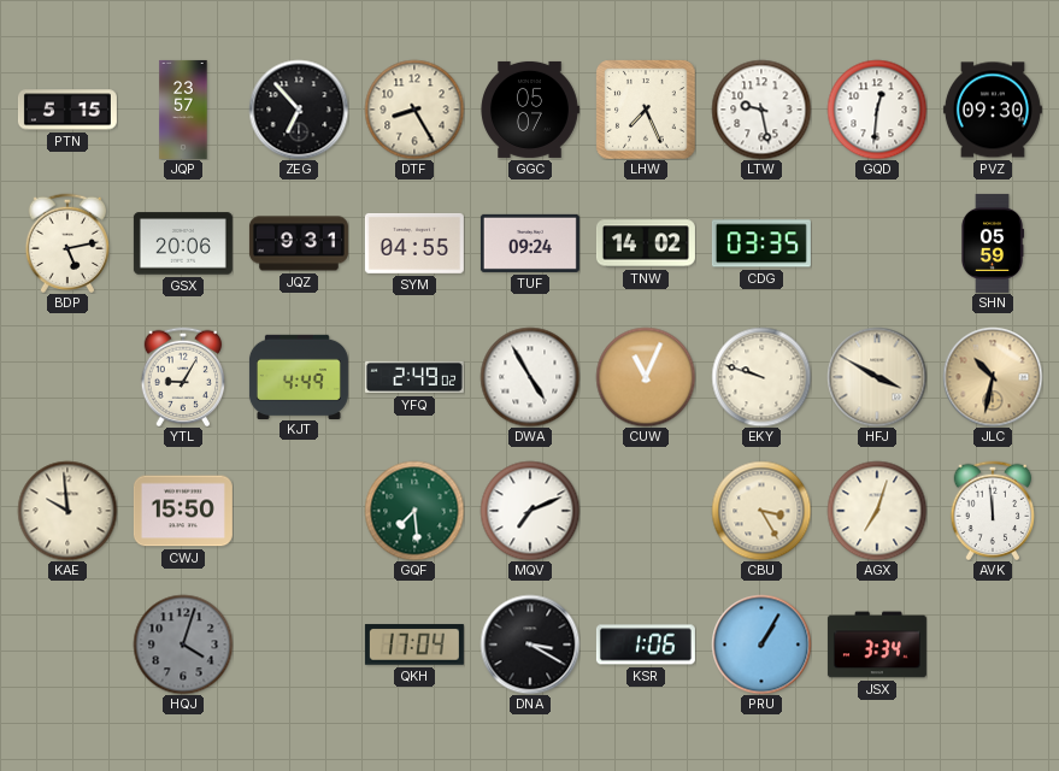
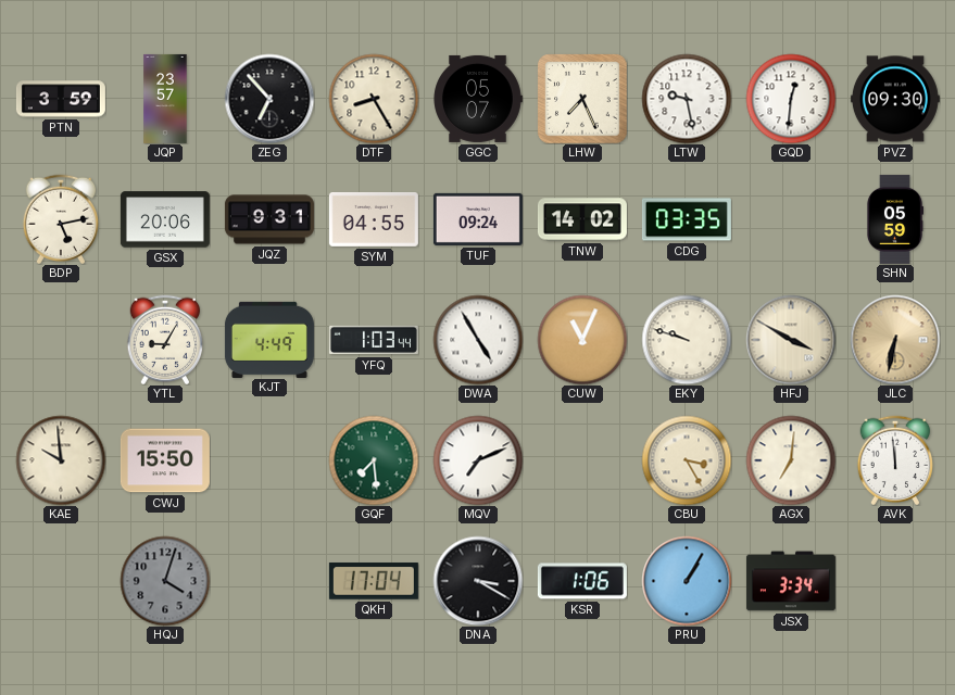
PTN: 5:15 -> 3:59 (61, 99)
YFQ: 2:49 -> 1:03 (374, 340)
JLC: 10:32 -> 6:32 (895, 340)
AGX: 7:03 -> 7:01 (791, 460)
